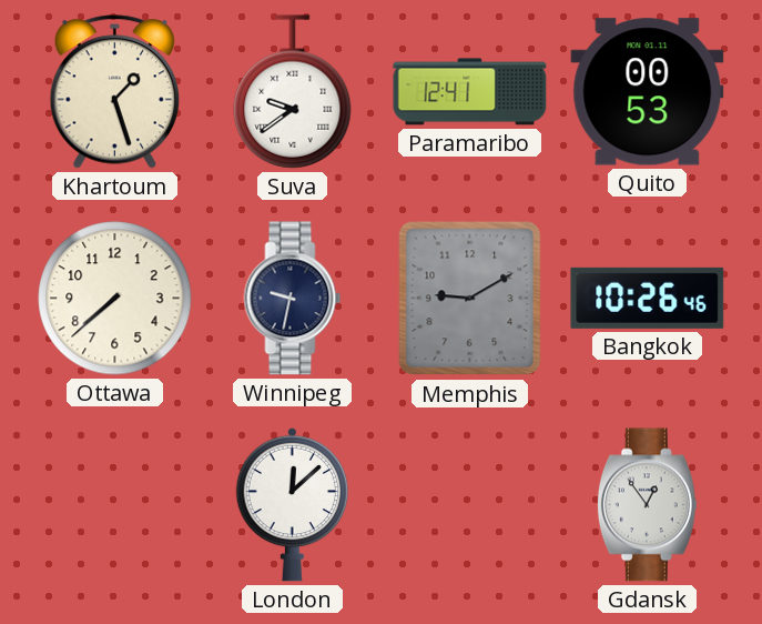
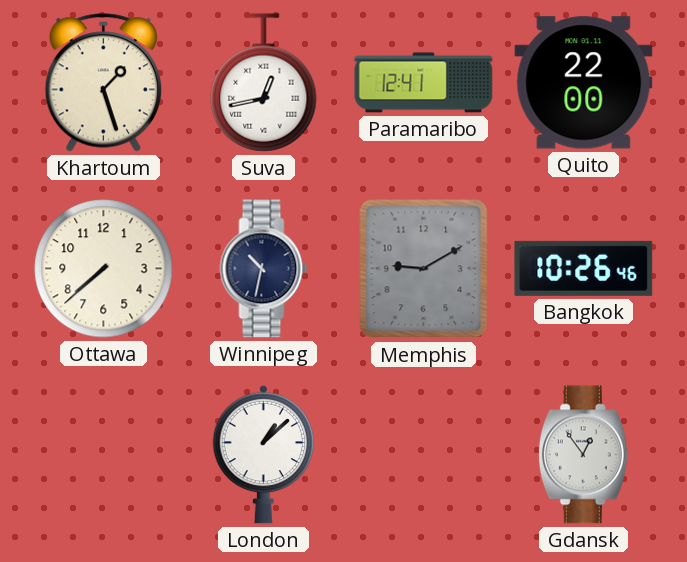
Suva: 9:39 -> 12:43 (264, 83)
Quito: 00:53 -> 22:00 (584, 83)
Winnipeg: 9:32 -> 10:32 (264, 269)
London: 12:08 -> 1:08 (264, 454)
